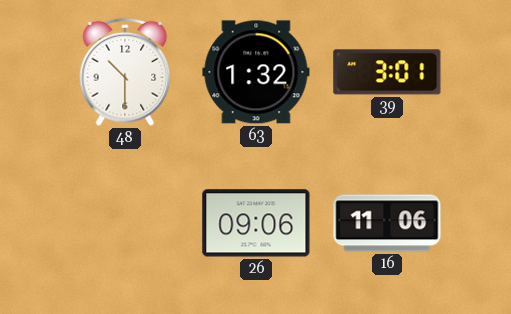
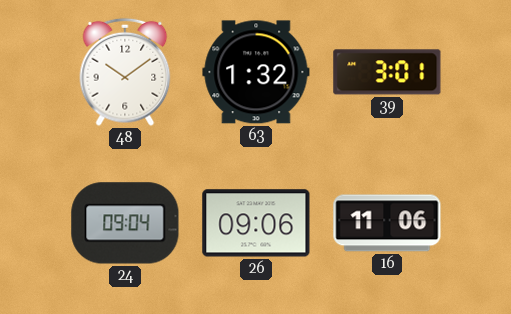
48: 10:30 -> 10:09 (125, 72)
24: none -> 09:04 (125, 223)
